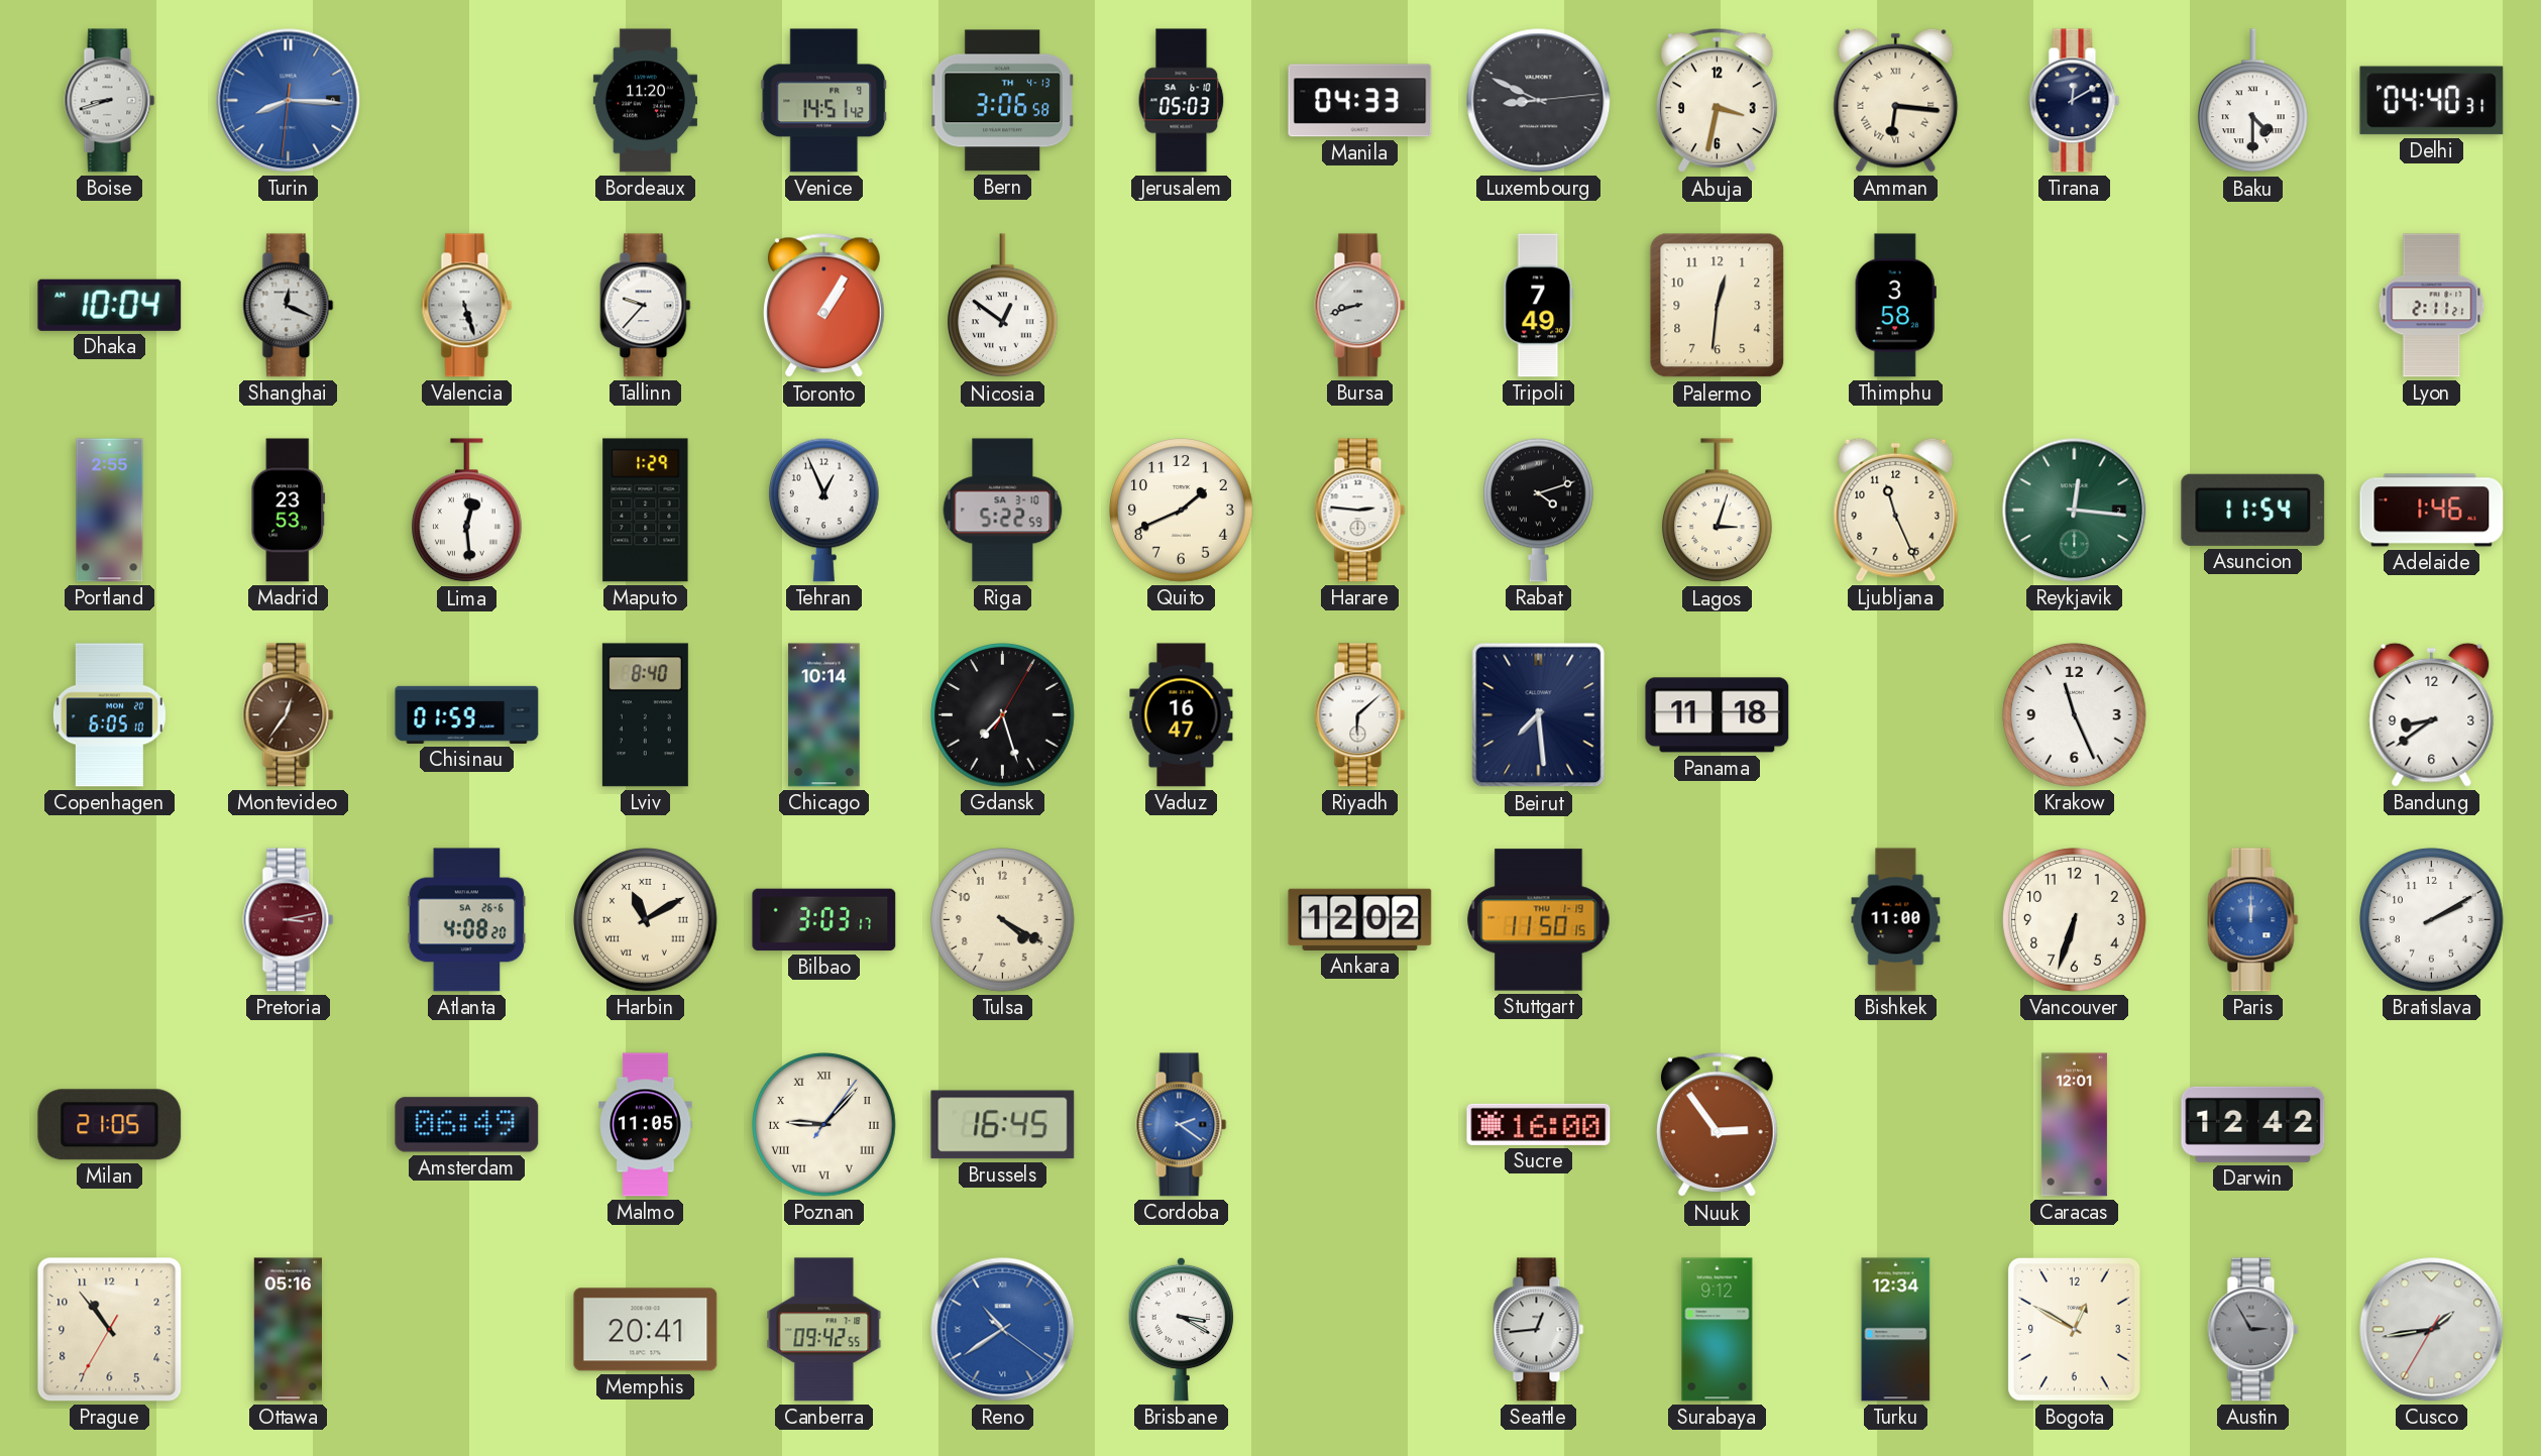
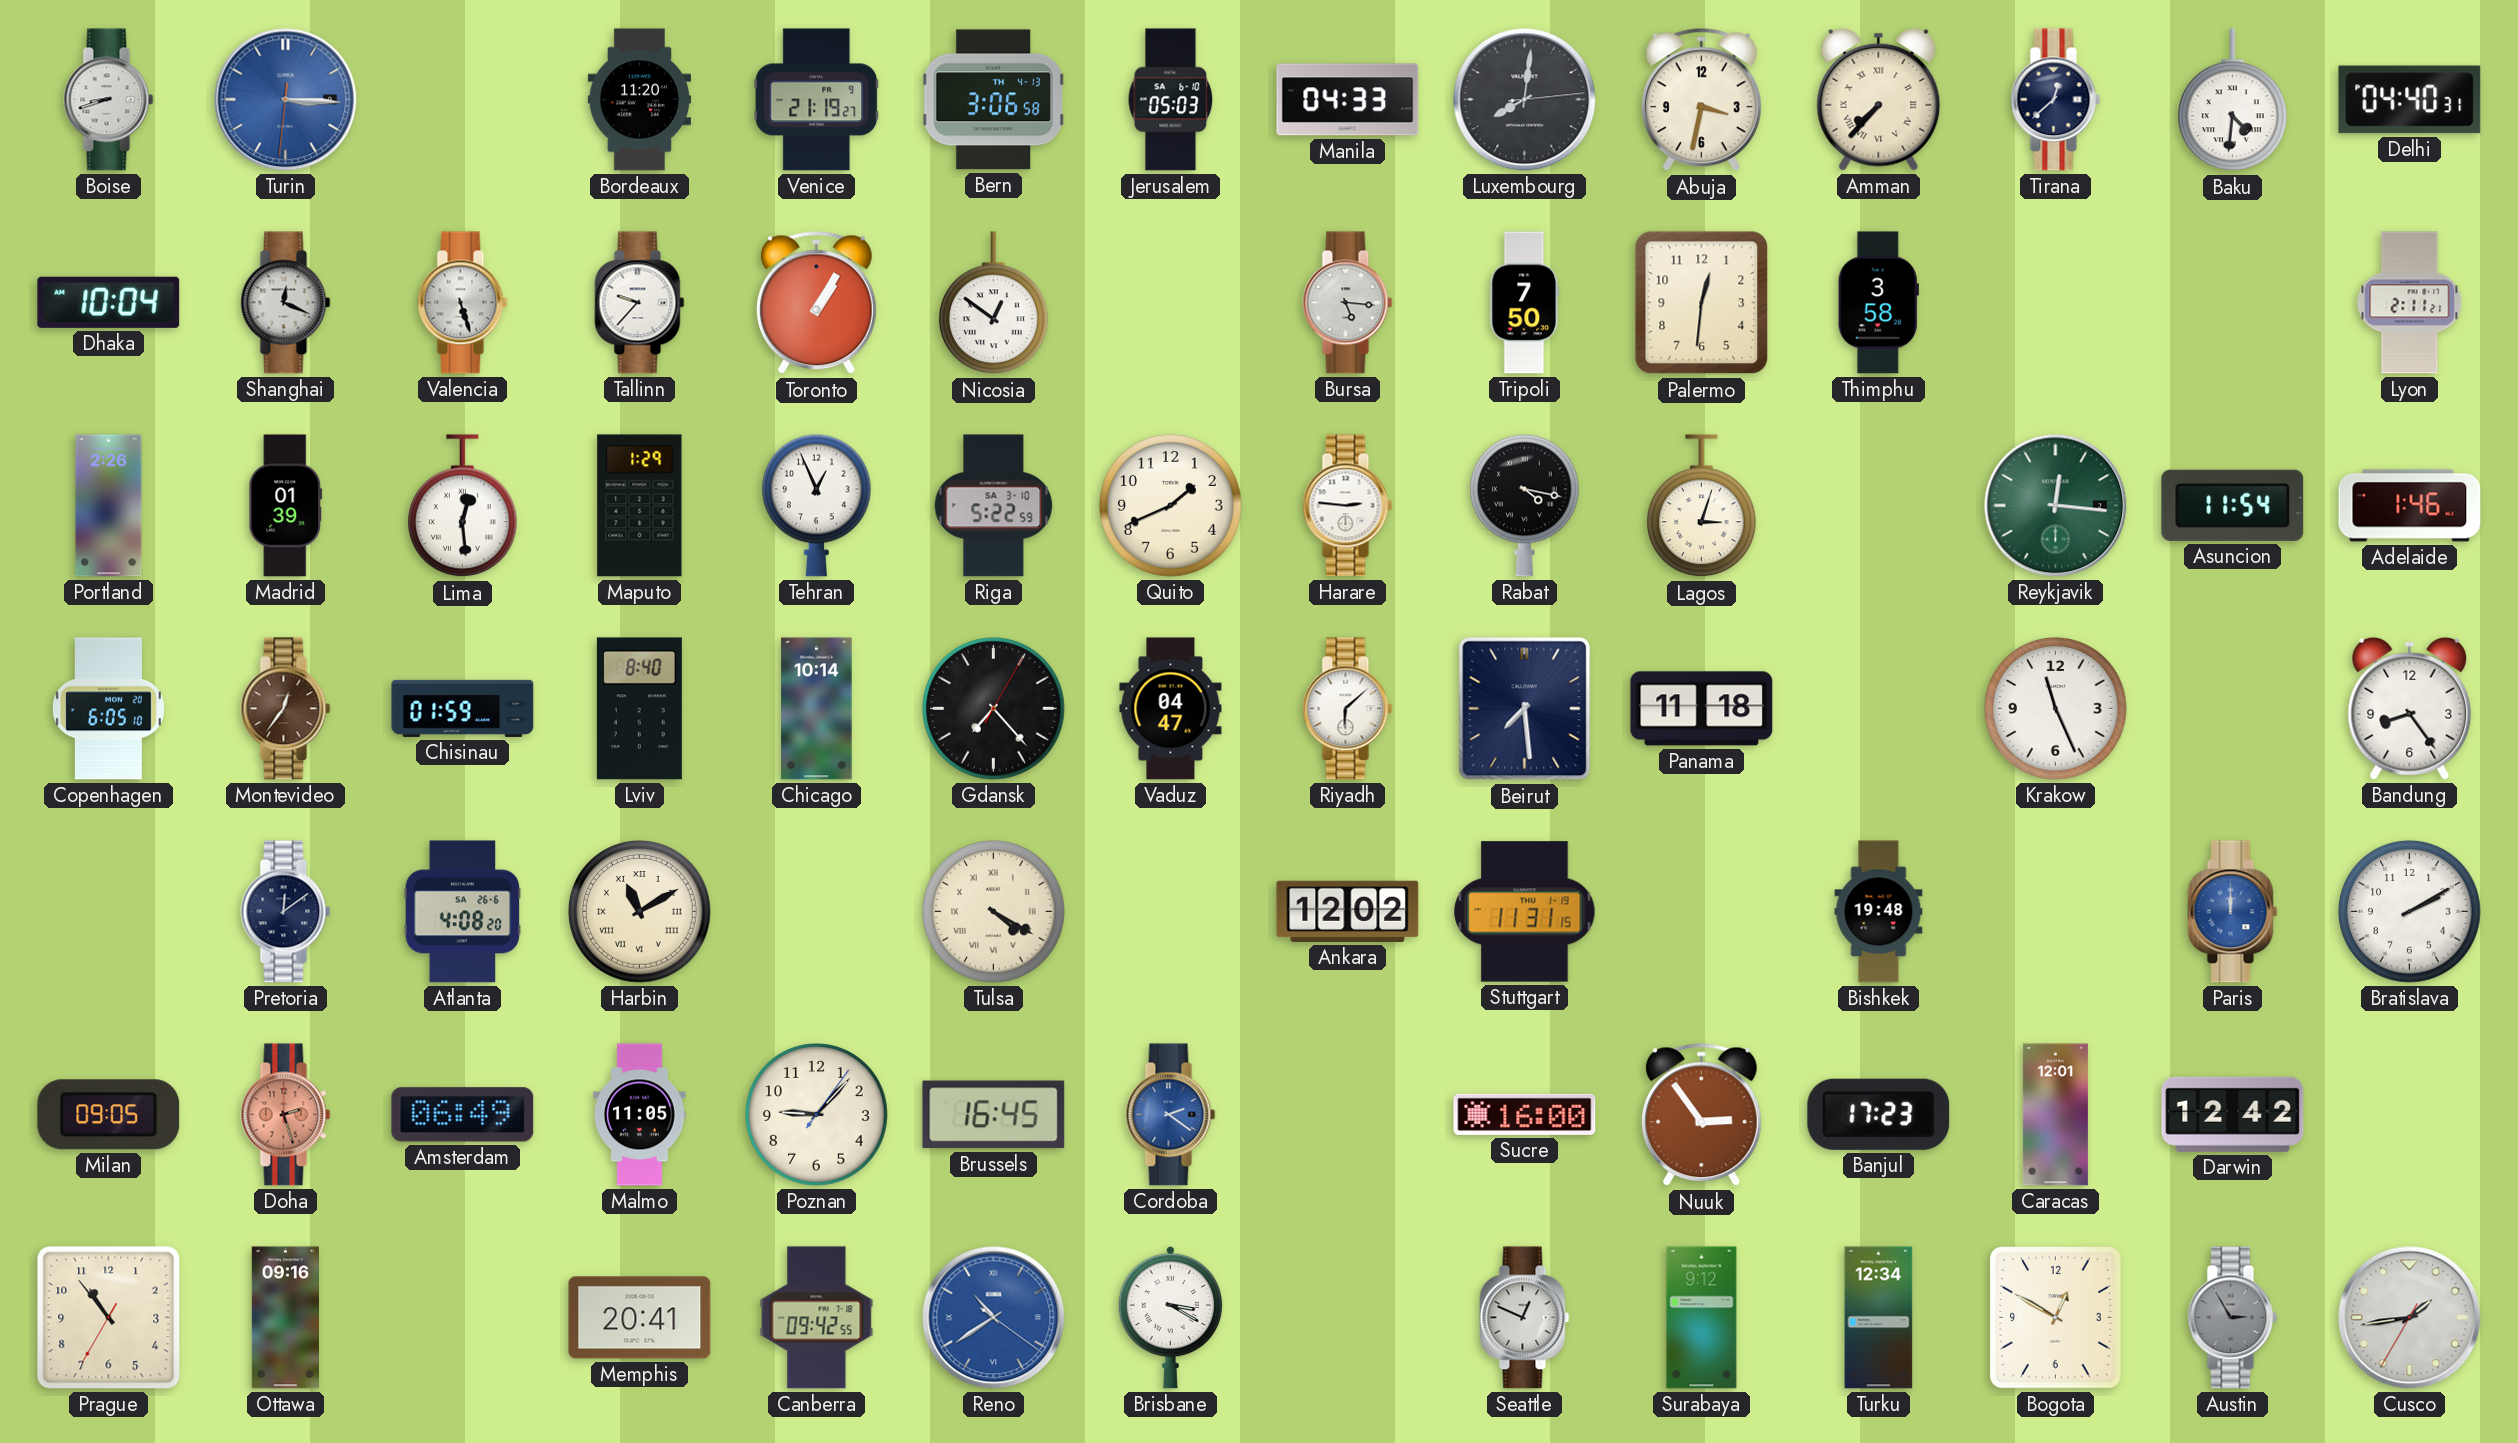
Turin: 8:15 -> 3:15 (286, 100)
Venice: 14:51 -> 21:19 (817, 100)
Luxembourg: 8:49 -> 8:01 (1525, 100)
Amman: 6:16 -> 7:37 (1879, 99)
Tirana: 12:10 -> 12:38 (2056, 100)
Baku: 4:30 -> 4:31 (2233, 100)
Bursa: 8:42 -> 5:16 (1348, 303)
Tripoli: 7:49 -> 7:50 (1525, 303)
Portland: 2:55 -> 2:26 (109, 506)
Madrid: 23:53 -> 01:39 (286, 506)
Rabat: 4:12 -> 4:17 (1525, 505)
Ljubljana: 11:26 -> none (1896, 510)
Gdansk: 7:27 -> 7:23 (994, 709)
Vaduz: 16:47 -> 04:47 (1171, 709)
Bandung: 8:39 -> 8:24 (2410, 708)
Pretoria: 3:13 -> 12:09 (286, 912)
Pretoria dial: burgundy -> navy (286, 912)
Bilbao: 3:03 -> none (824, 920)
Tulsa numerals: Arabic -> Roman (994, 912)
Stuttgart: 11:50 -> 11:31 (1525, 912)
Bishkek: 11:00 -> 19:48 (1879, 912)
Vancouver: 6:33 -> none (2075, 920)
Milan: 21:05 -> 09:05 (109, 1115)
Doha: none -> 2:27 (286, 1115)
Poznan numerals: Roman -> Arabic (817, 1115)
Banjul: none -> 17:23 (1879, 1114)
Ottawa: 05:16 -> 09:16 (285, 1318)
Seattle: 12:44 -> 12:49 (1525, 1318)
